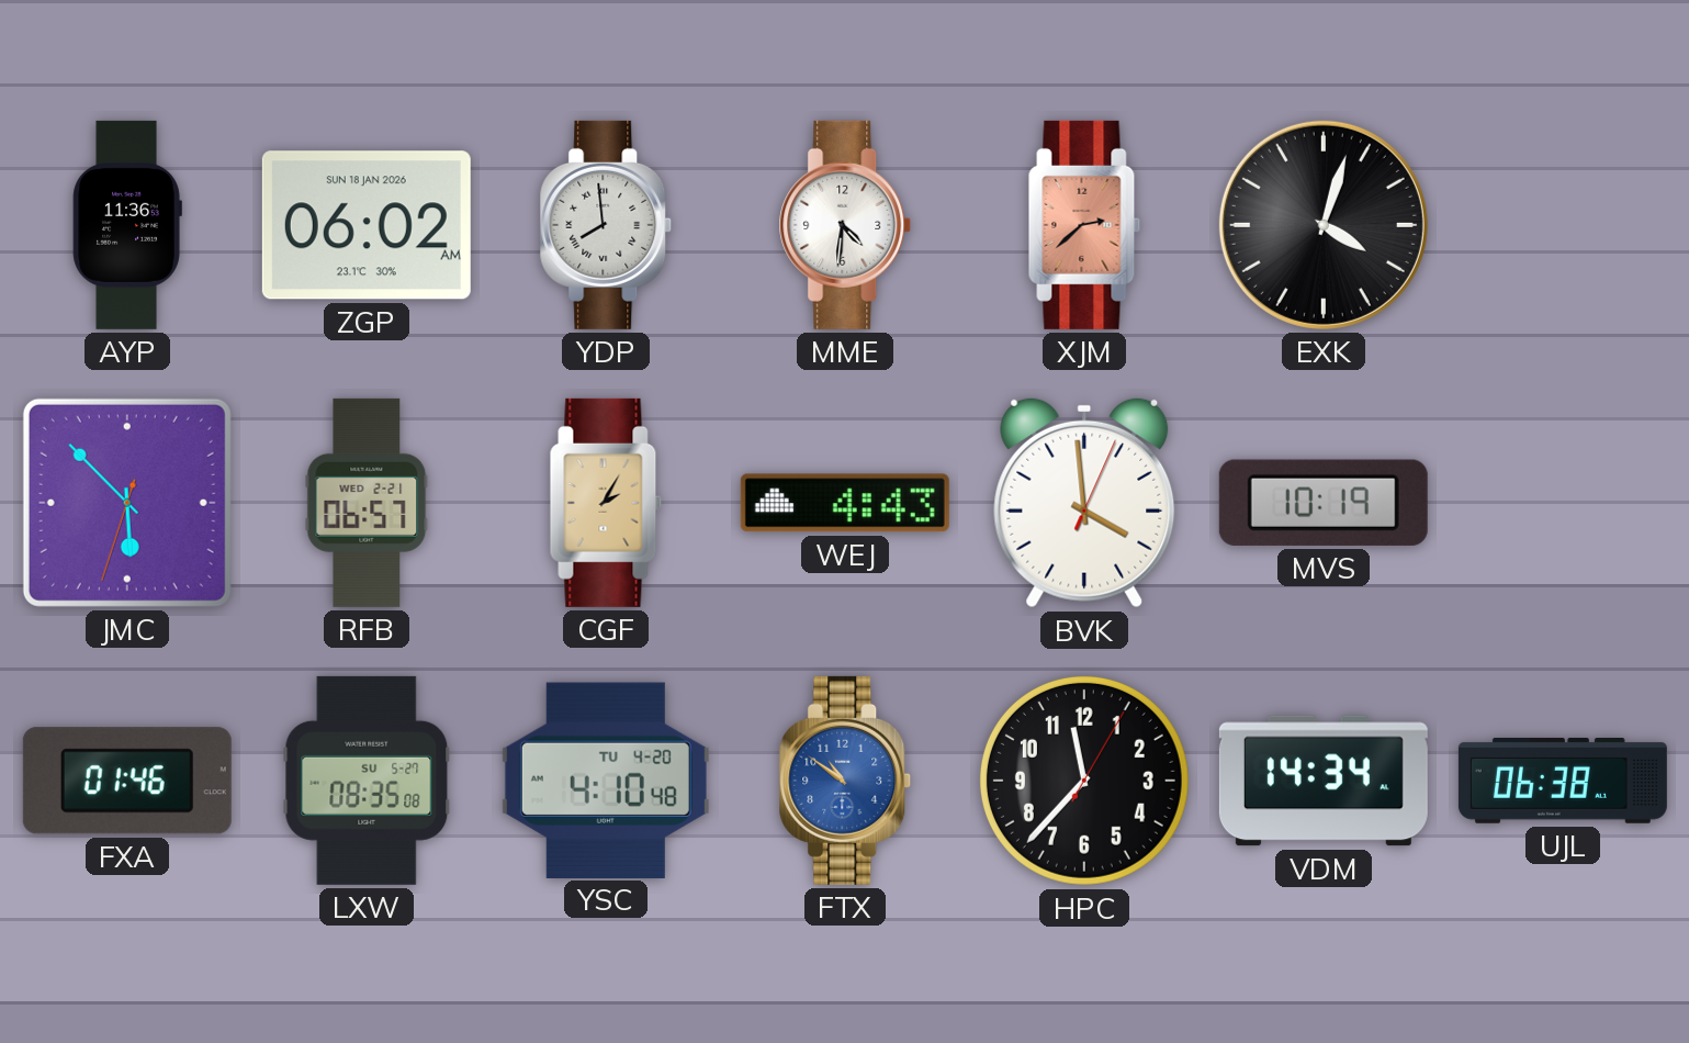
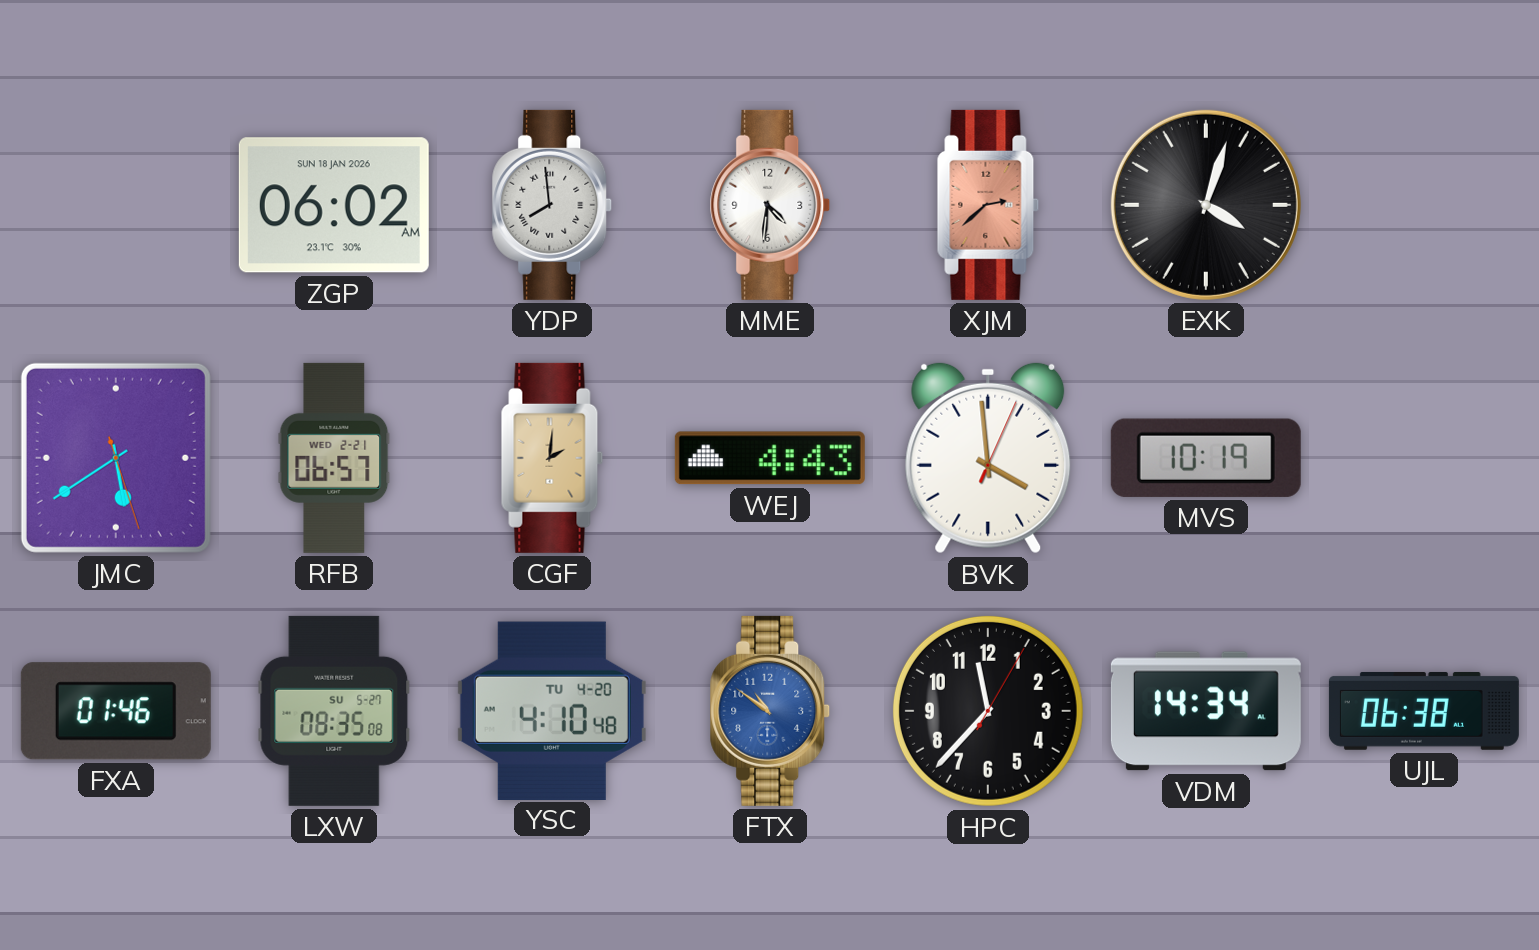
AYP: 11:36 -> none (127, 225)
JMC: 5:52 -> 5:39 (116, 458)
CGF: 2:05 -> 2:01 (552, 458)
